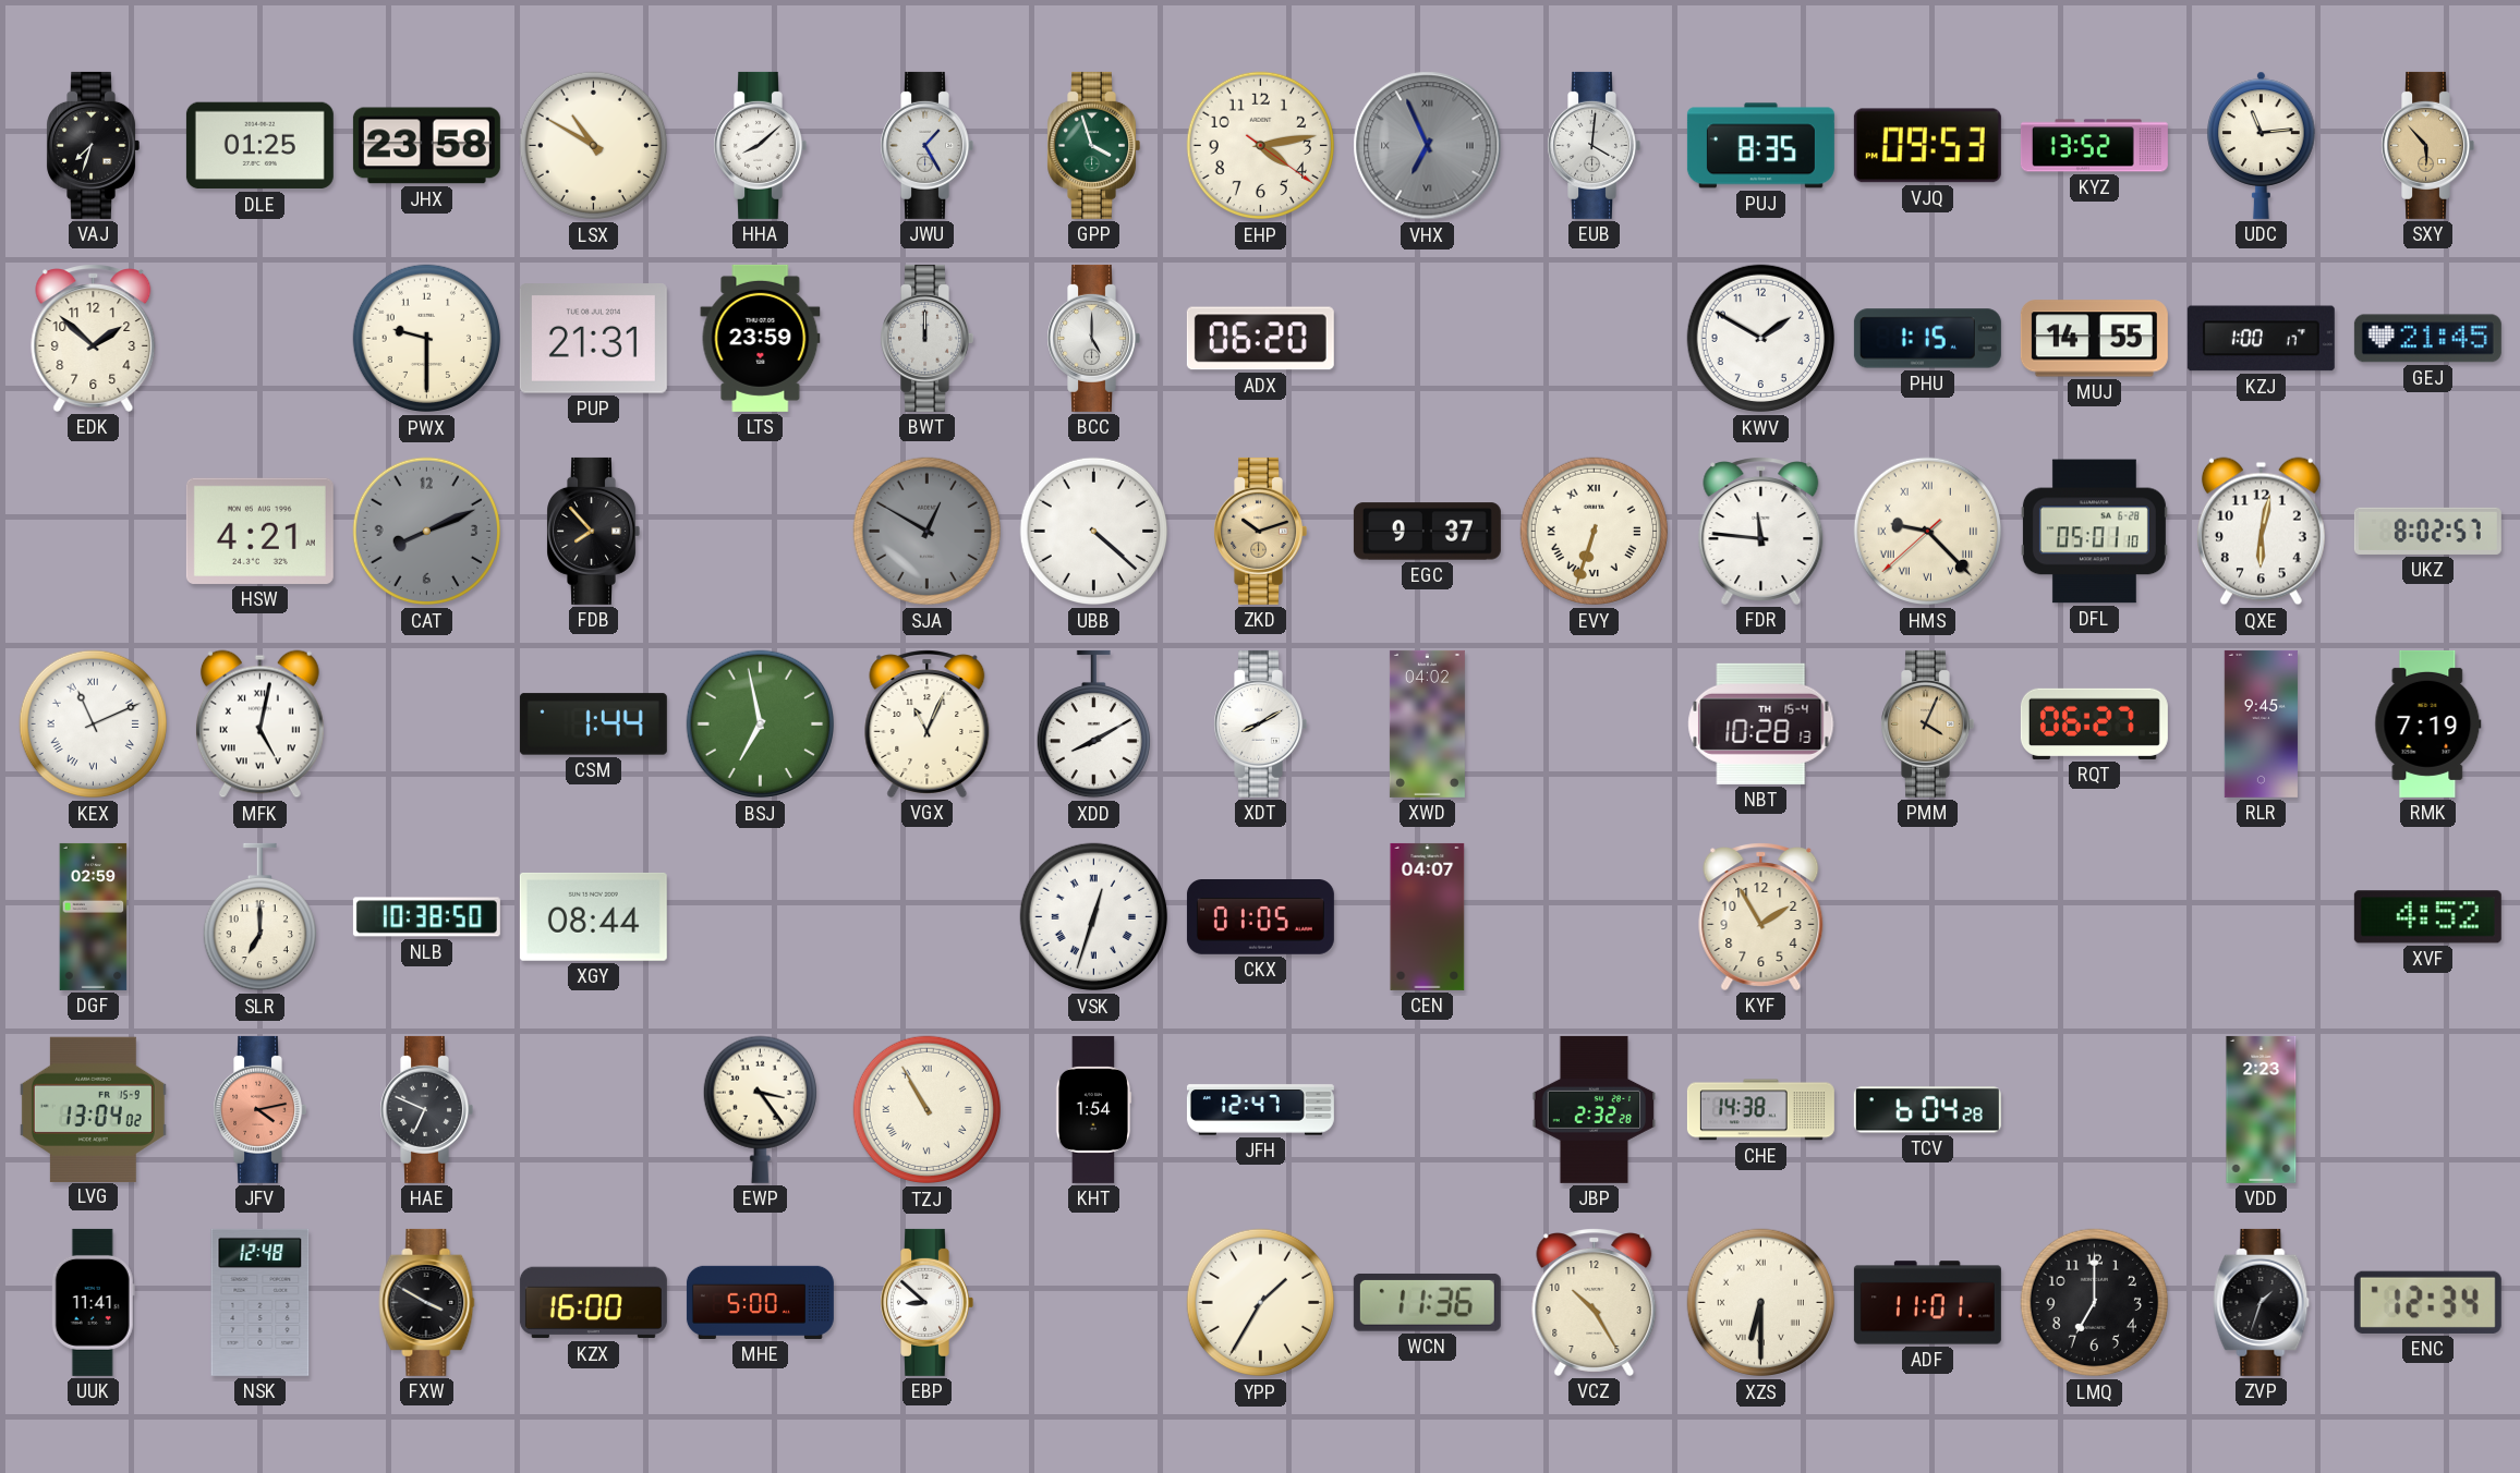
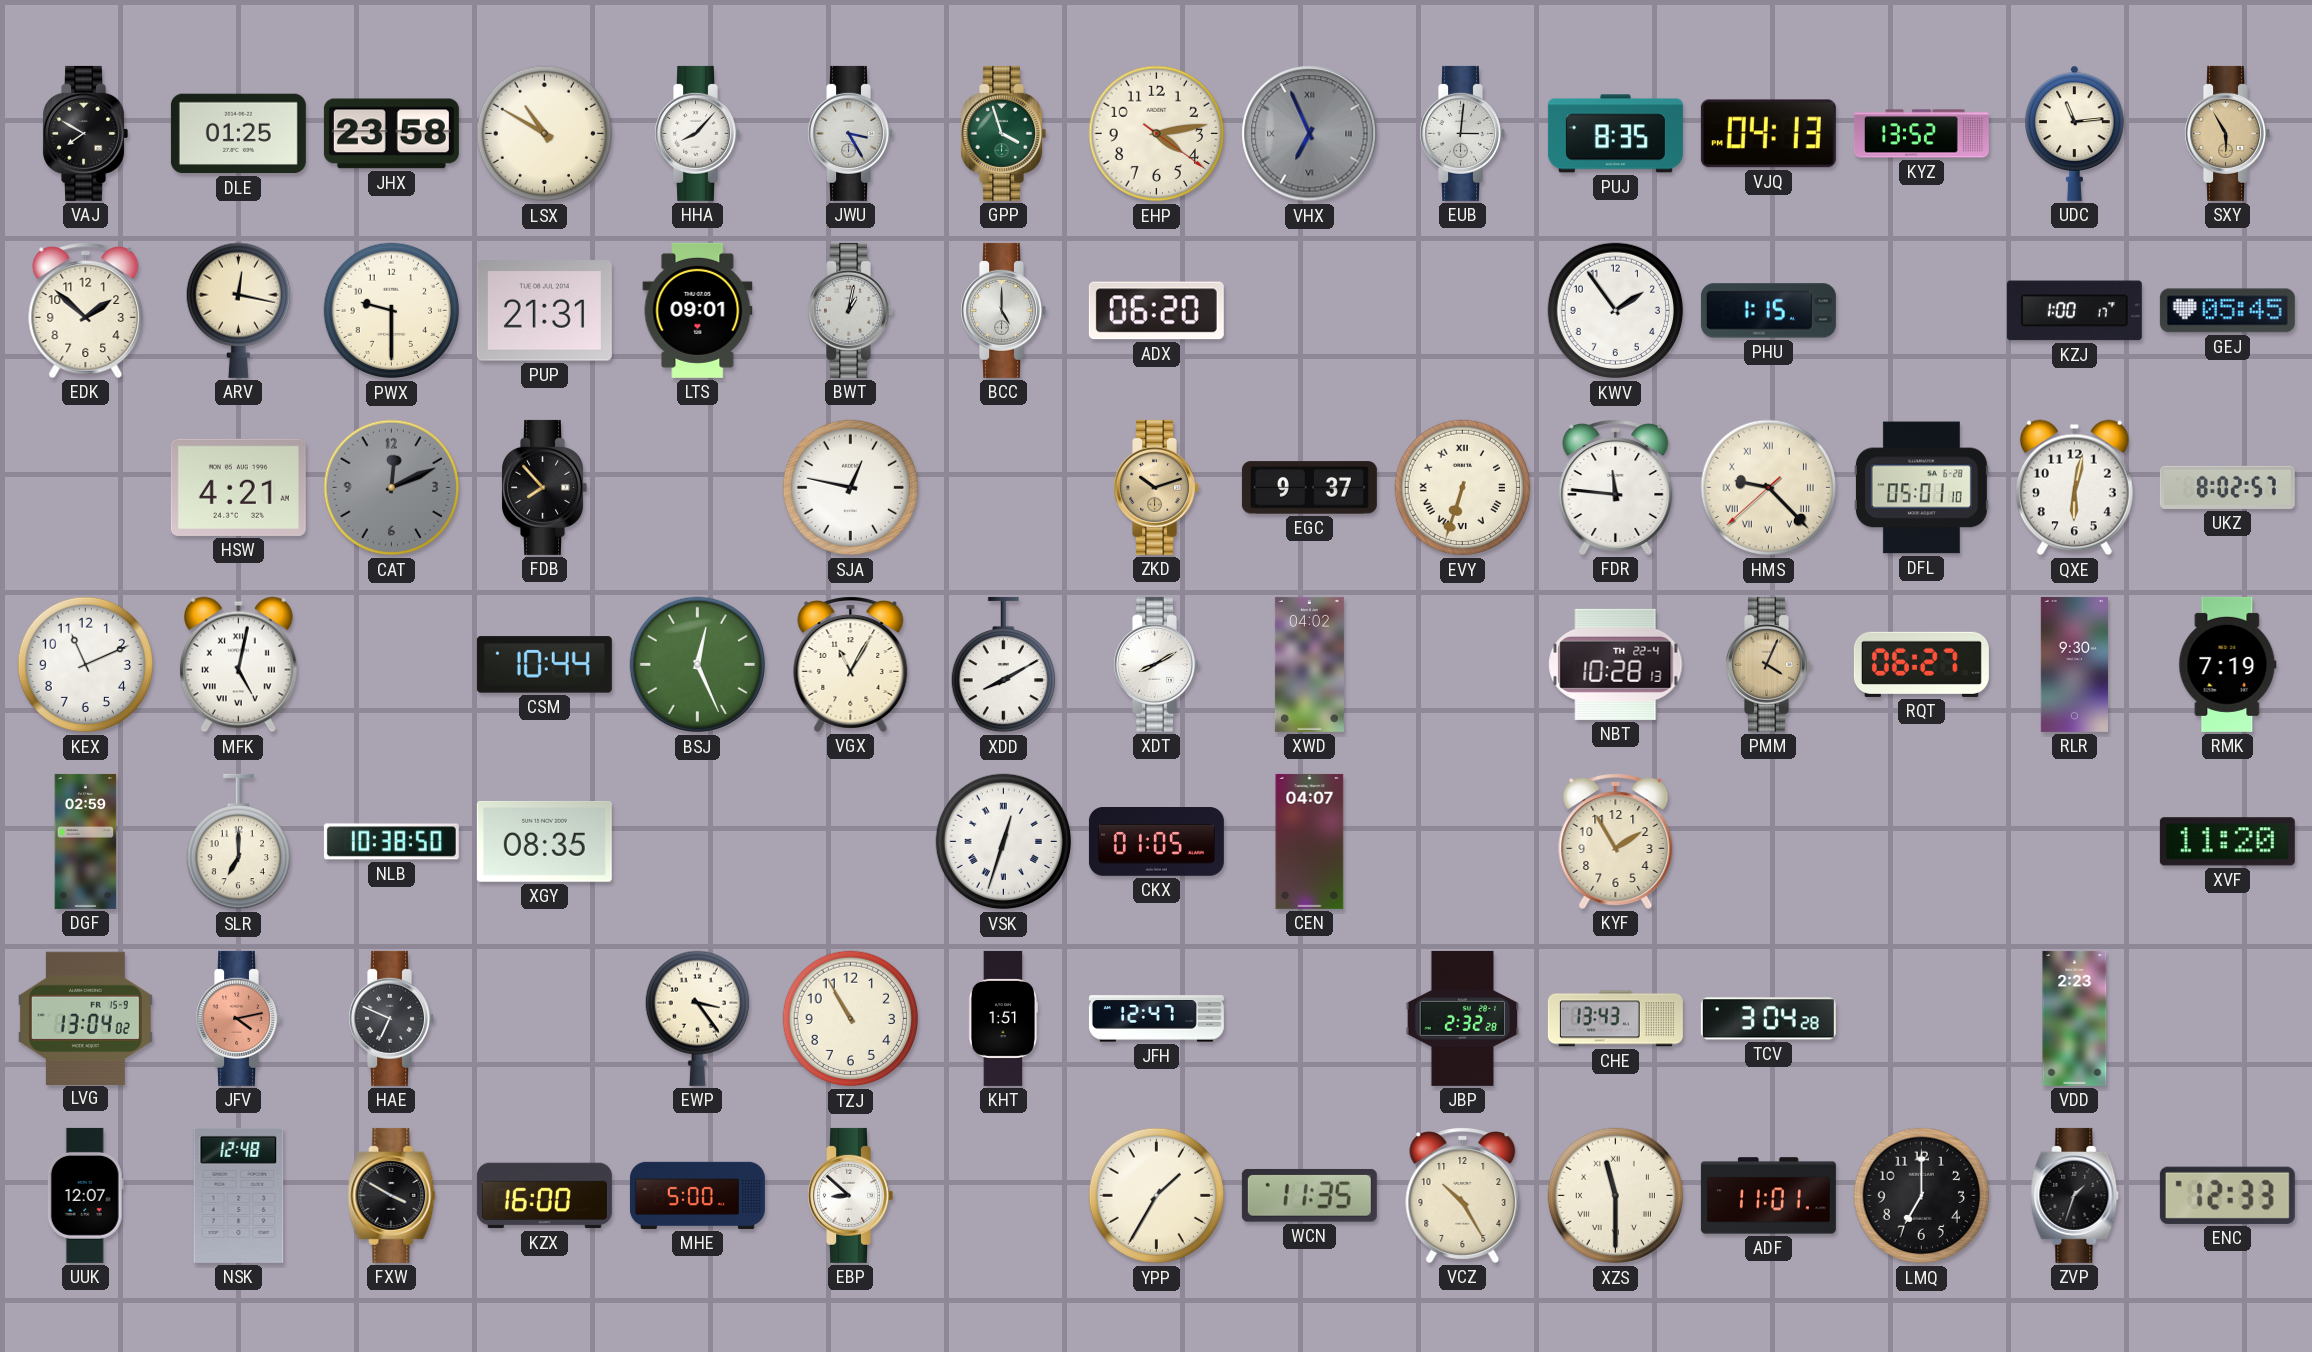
VAJ: 7:33 -> 7:50 (85, 133)
HHA: 8:08 -> 8:07 (697, 133)
JWU: 1:25 -> 3:25 (850, 133)
EUB: 4:01 -> 3:01 (1462, 133)
VJQ: 09:53 -> 04:13 (1768, 134)
SXY: 5:53 -> 5:55 (2227, 133)
ARV: none -> 12:17 (238, 310)
LTS: 23:59 -> 09:01 (698, 310)
BWT: 12:00 -> 1:02 (850, 310)
KWV: 1:50 -> 1:54 (1616, 311)
MUJ: 14:55 -> none (2094, 339)
GEJ: 21:45 -> 05:45 (2227, 311)
CAT: 8:11 -> 12:11 (392, 488)
SJA: 12:50 -> 12:47 (851, 488)
SJA dial: grey -> white (851, 488)
UBB: 4:22 -> none (1094, 532)
KEX numerals: Roman -> Arabic (86, 665)
CSM: 1:44 -> 10:44 (544, 665)
BSJ: 6:58 -> 12:26 (698, 665)
VGX: 11:04 -> 11:05 (851, 664)
NBT date: TH 15-4 -> TH 22-4 (1616, 664)
RLR: 9:45 -> 9:30 (2074, 664)
XGY: 08:44 -> 08:35 (544, 841)
XVF: 4:52 -> 11:20 (2227, 842)
TZJ numerals: Roman -> Arabic (851, 1019)
KHT: 1:54 -> 1:51 (1003, 1018)
CHE: 14:38 -> 13:43 (1615, 1019)
TCV: 6:04 -> 3:04 (1768, 1019)
UUK: 11:41 -> 12:07 (85, 1195)
WCN: 11:36 -> 11:35 (1309, 1195)
XZS: 6:30 -> 11:30 (1616, 1196)
ENC: 12:34 -> 12:33 (2227, 1195)
